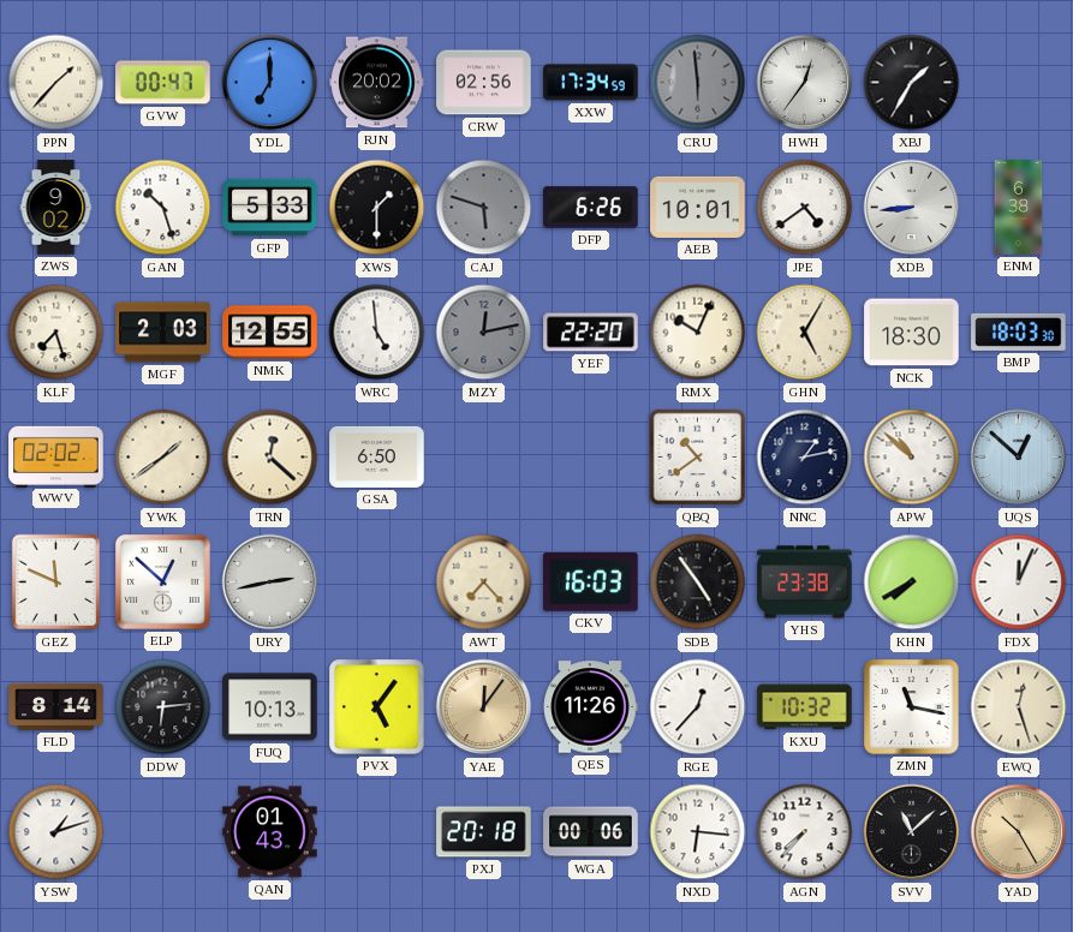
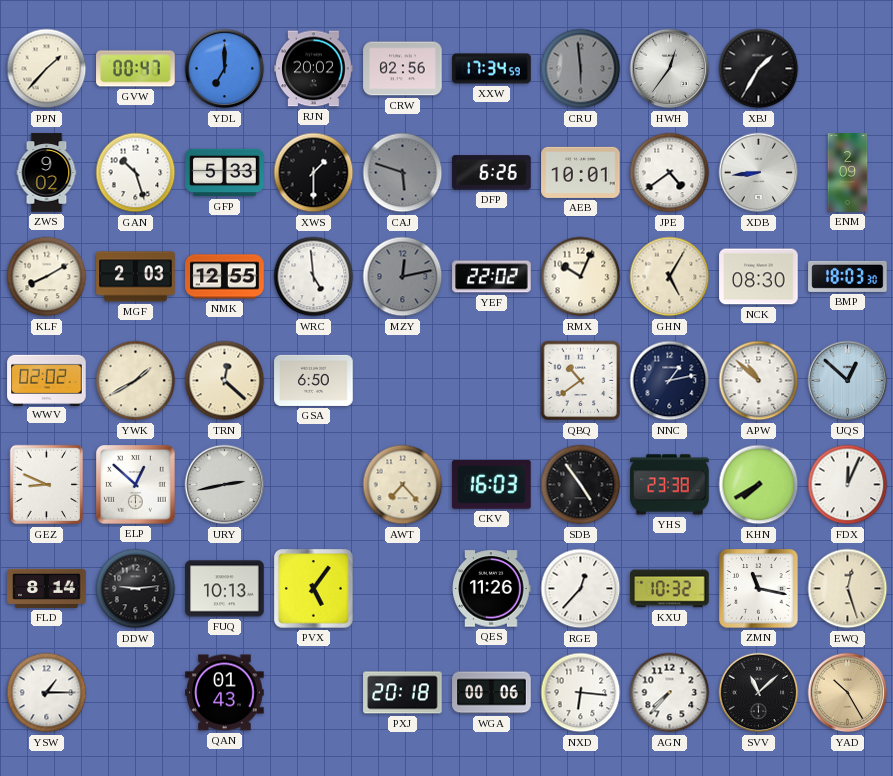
ENM: 6:38 -> 2:09 (848, 173)
KLF: 7:27 -> 8:10 (47, 277)
YEF: 22:20 -> 22:02 (492, 277)
NCK: 18:30 -> 08:30 (759, 277)
YWK: 1:39 -> 1:40 (136, 381)
GEZ: 11:49 -> 8:49 (47, 485)
DDW: 6:14 -> 9:14 (136, 589)
YAE: 12:06 -> none (484, 707)
YSW: 1:12 -> 1:15 (47, 693)
